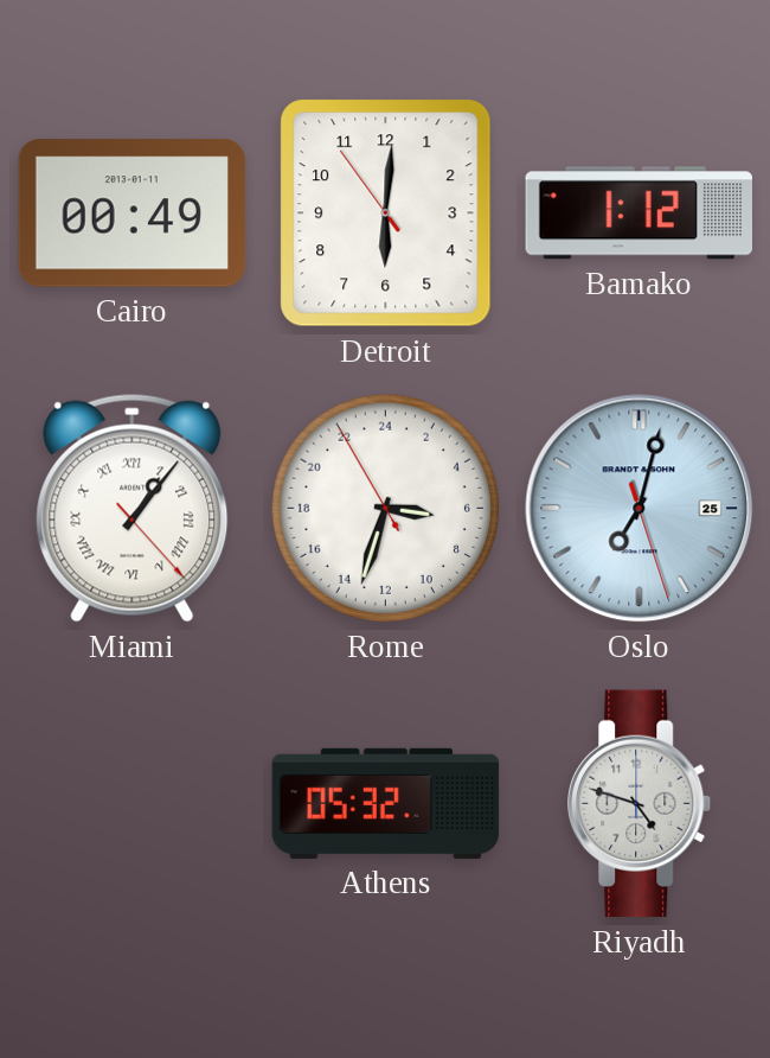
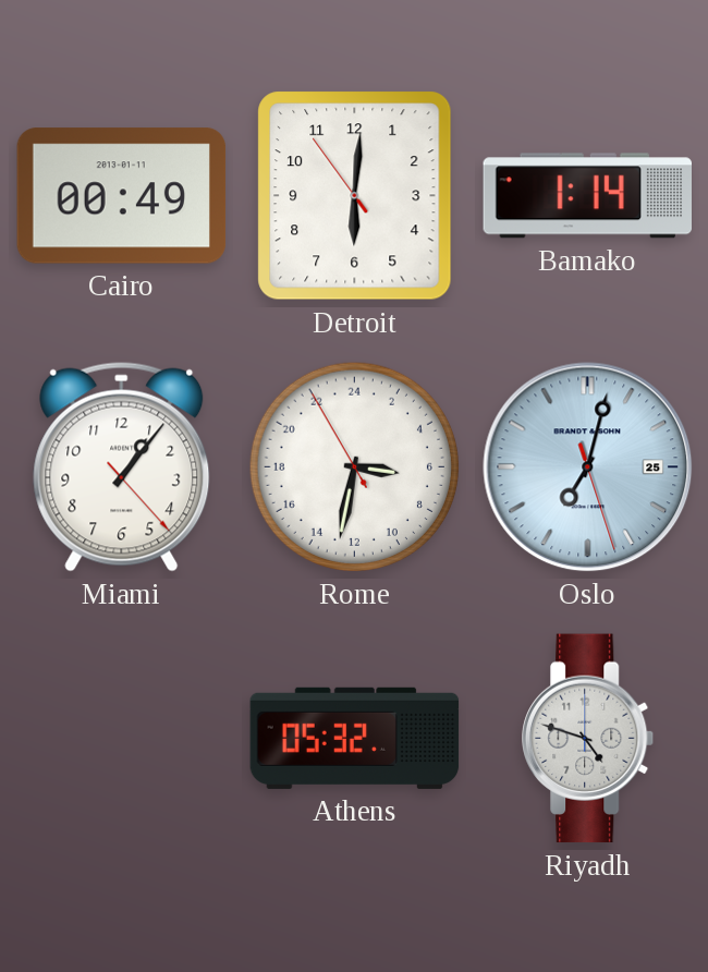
Bamako: 1:12 -> 1:14 (587, 196)
Miami numerals: Roman -> Arabic (122, 466)
Rome: 6:32 -> 6:31 (354, 466)
